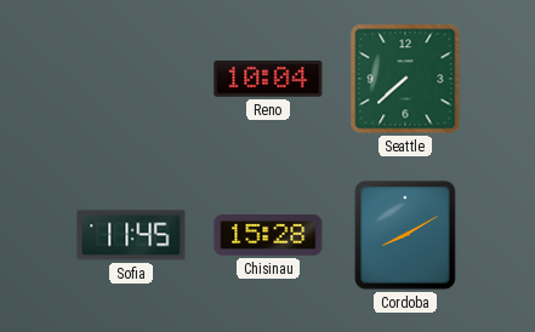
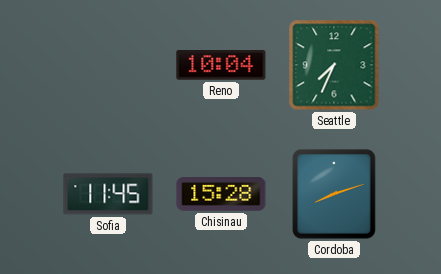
Seattle: 7:38 -> 7:34 (334, 65)
Cordoba: 8:10 -> 8:12 (334, 194)
